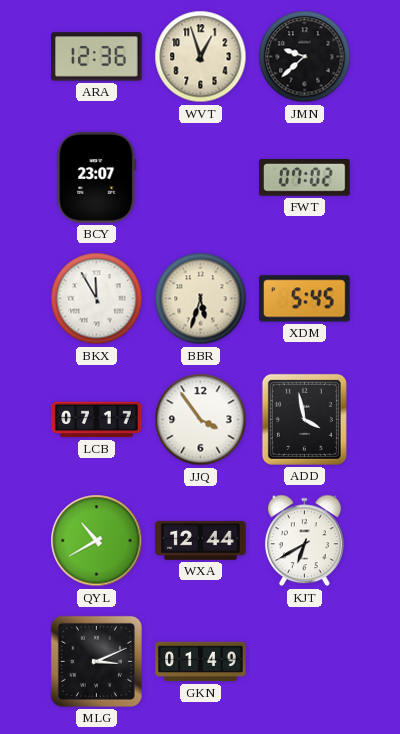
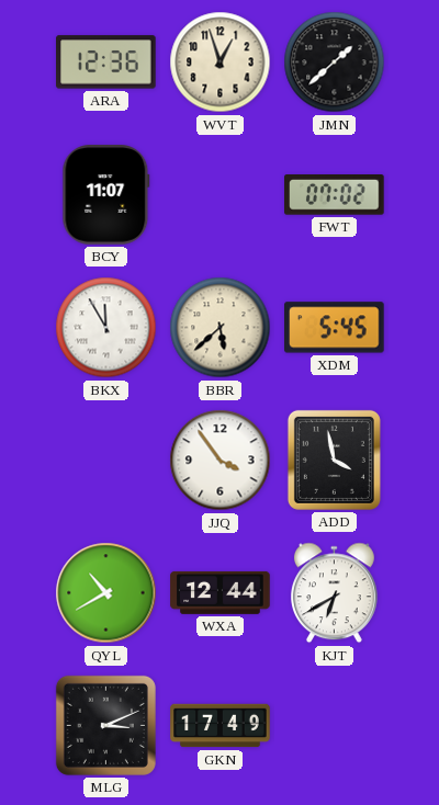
JMN: 9:38 -> 1:38 (335, 63)
BCY: 23:07 -> 11:07 (106, 195)
BBR: 5:33 -> 5:38 (221, 328)
LCB: 07:17 -> none (97, 420)
GKN: 01:49 -> 17:49 (221, 726)
